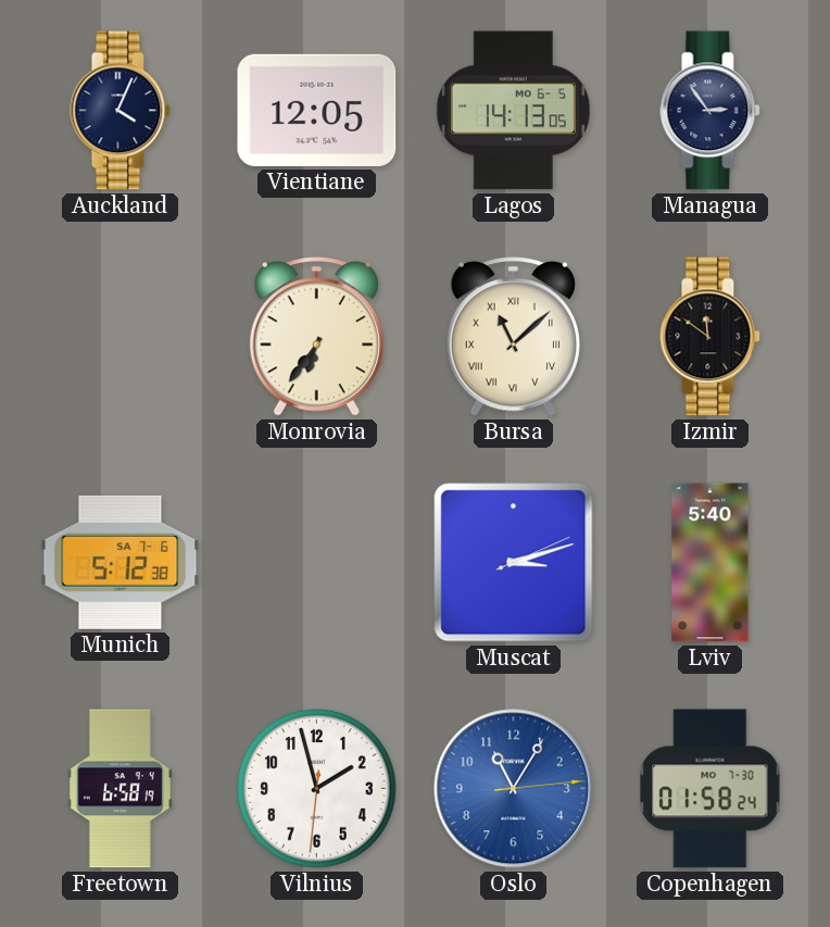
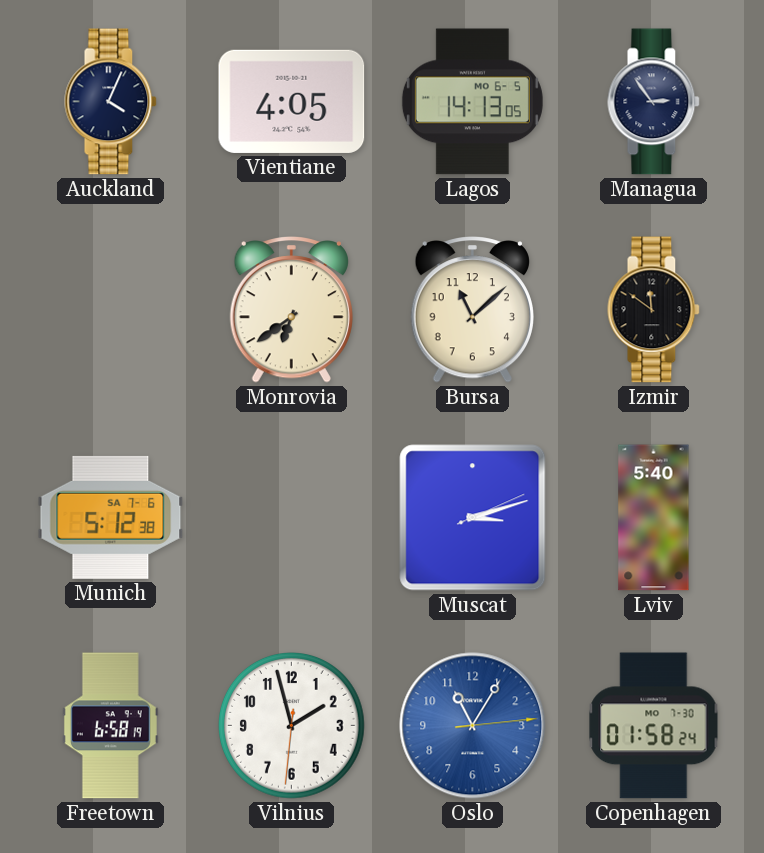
Vientiane: 12:05 -> 4:05 (292, 101)
Monrovia: 6:36 -> 6:39 (291, 310)
Bursa numerals: Roman -> Arabic (472, 310)
